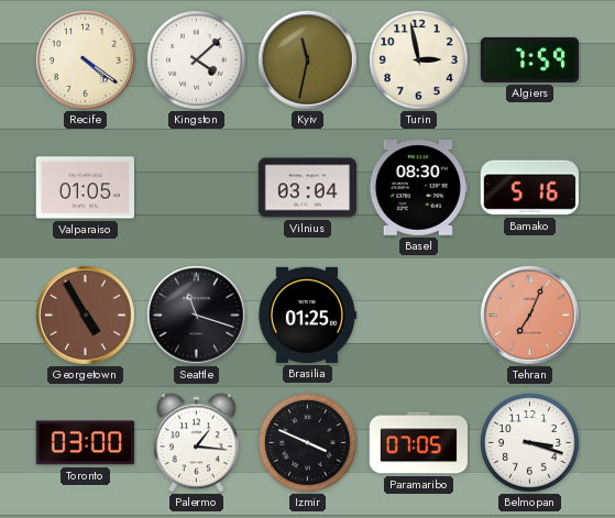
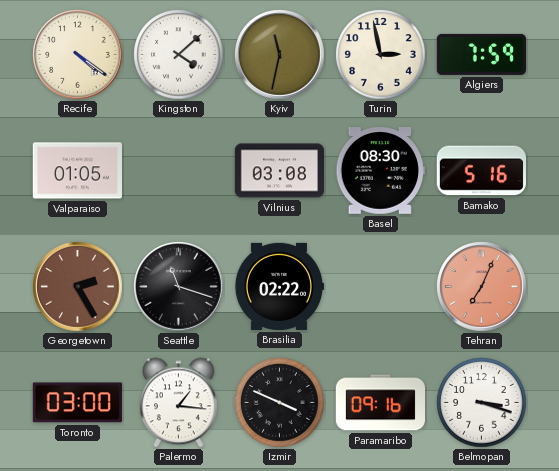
Vilnius: 03:04 -> 03:08 (279, 171)
Georgetown: 4:55 -> 2:25 (78, 287)
Brasilia: 01:25 -> 02:22 (278, 286)
Paramaribo: 07:05 -> 09:16 (380, 403)
